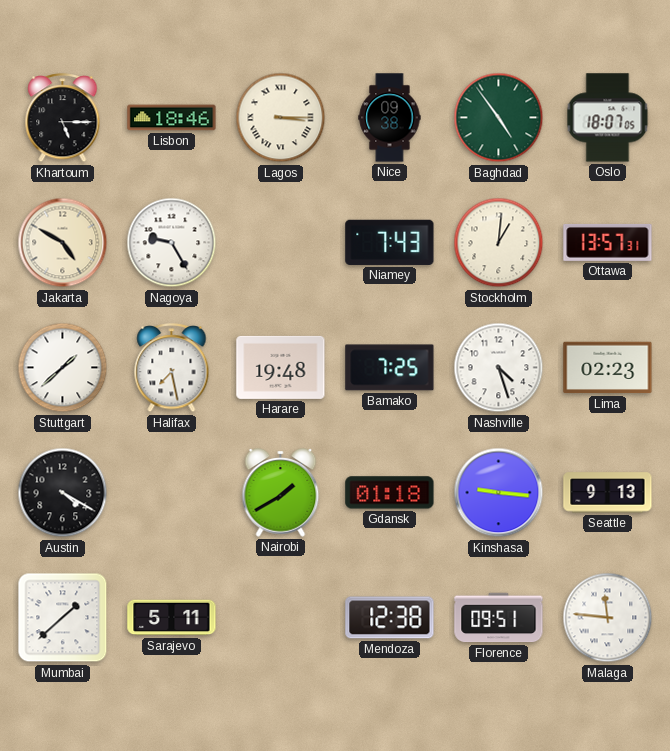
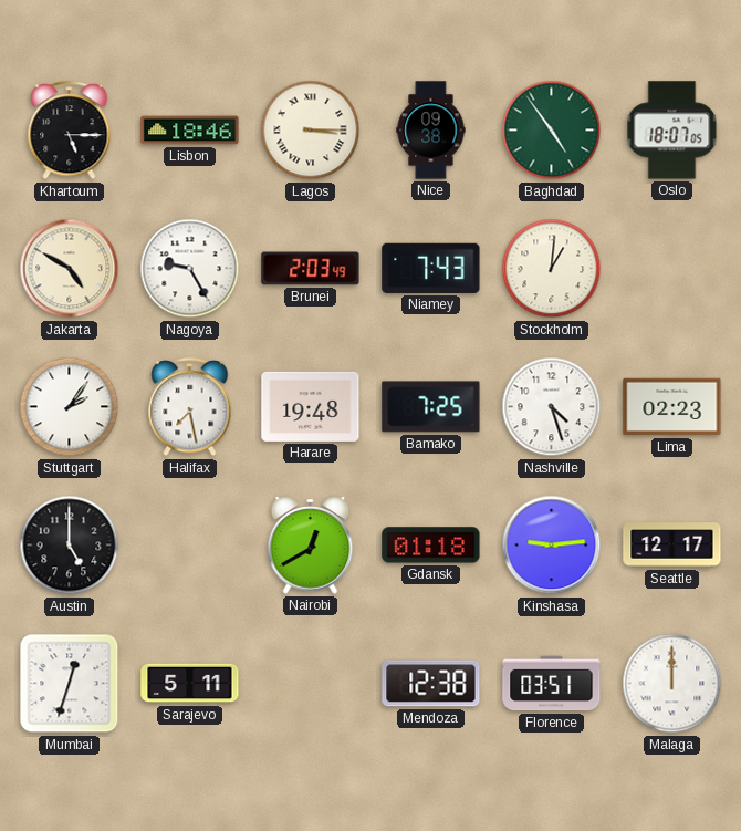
Brunei: none -> 2:03 (311, 269)
Ottawa: 13:57 -> none (608, 243)
Stuttgart: 1:38 -> 2:06 (70, 407)
Austin: 4:20 -> 5:00 (70, 546)
Nairobi: 1:40 -> 12:40 (311, 546)
Kinshasa: 9:16 -> 9:14 (552, 546)
Seattle: 9:13 -> 12:17 (672, 546)
Mumbai: 1:38 -> 12:33 (70, 684)
Florence: 09:51 -> 03:51 (552, 684)
Malaga: 11:46 -> 12:00 (672, 684)
